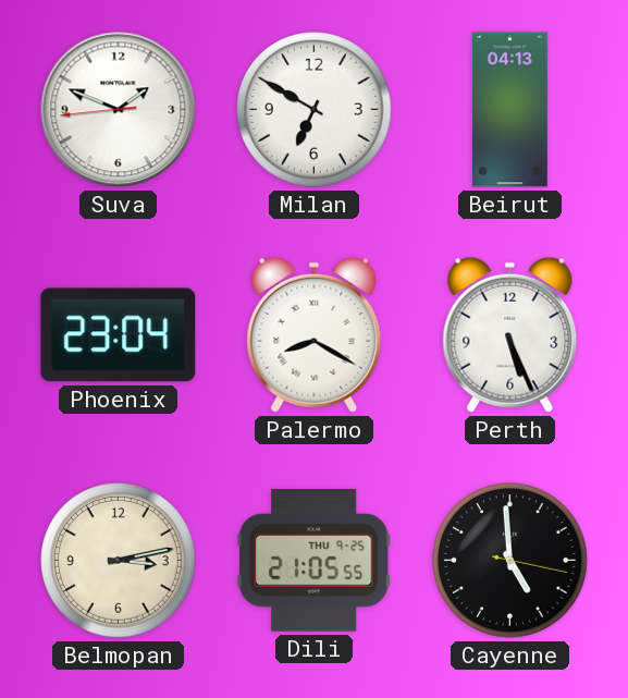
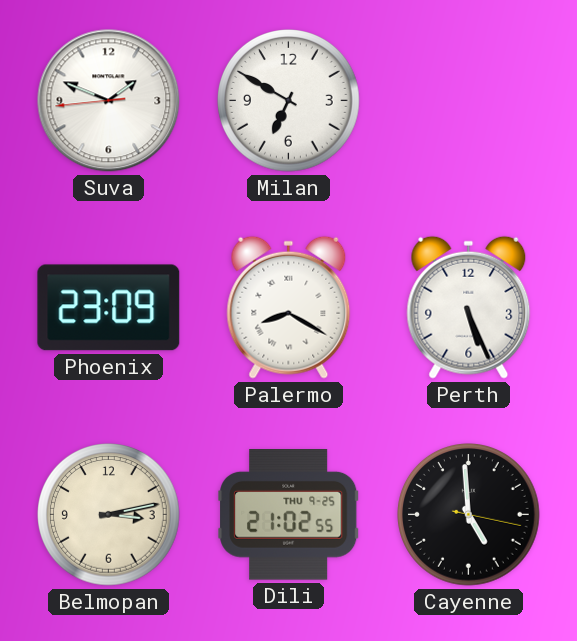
Beirut: 04:13 -> none (509, 110)
Phoenix: 23:04 -> 23:09 (109, 308)
Dili: 21:05 -> 21:02 (289, 515)
